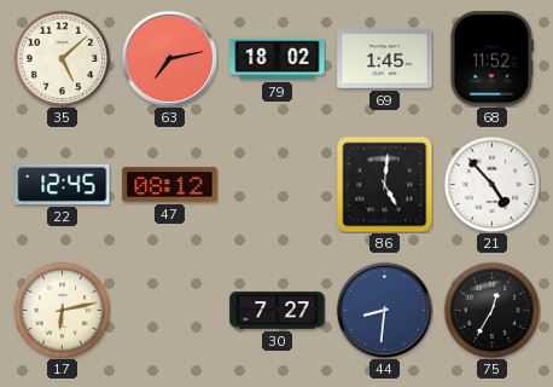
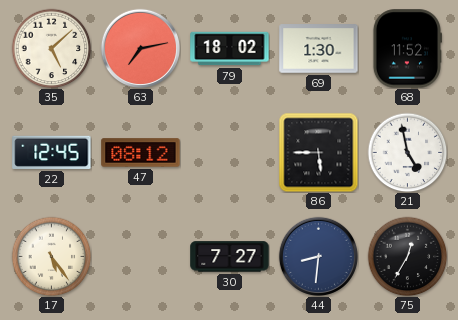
69: 1:45 -> 1:30 (319, 49)
86: 5:01 -> 5:45 (318, 152)
21: 4:53 -> 4:58 (407, 152)
17: 6:13 -> 5:24 (51, 256)
